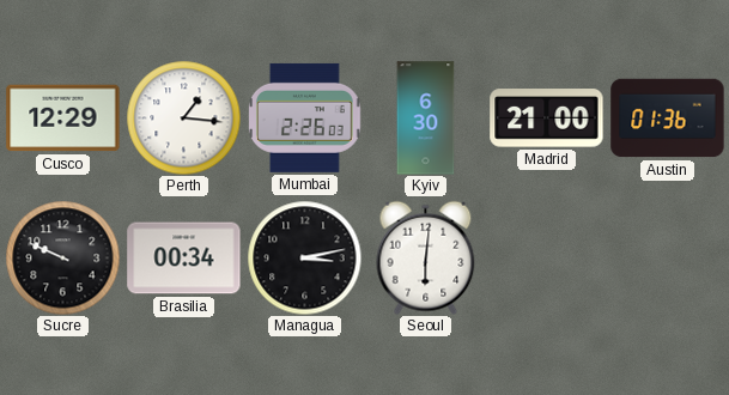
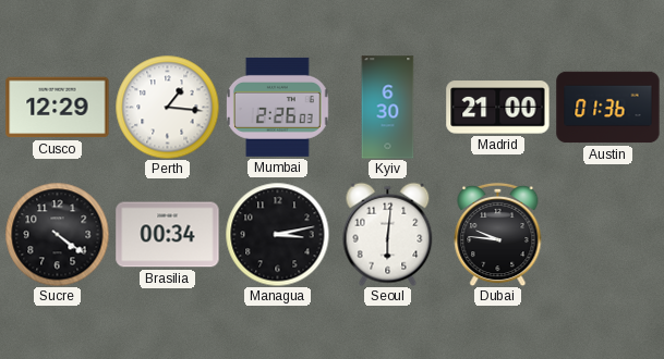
Sucre: 9:49 -> 4:21 (57, 234)
Dubai: none -> 9:46 (498, 234)
